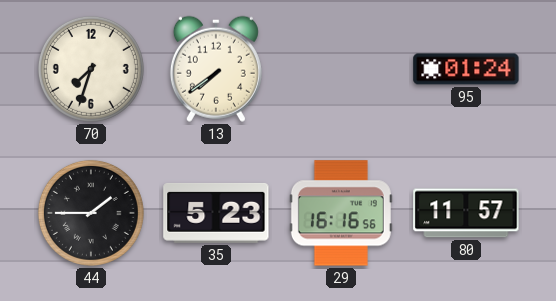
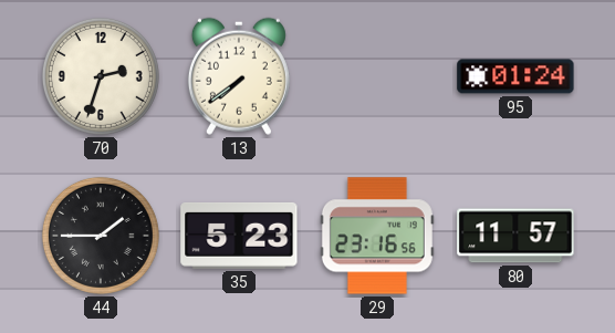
70: 7:33 -> 2:33 (101, 76)
29: 16:16 -> 23:16 (377, 236)
